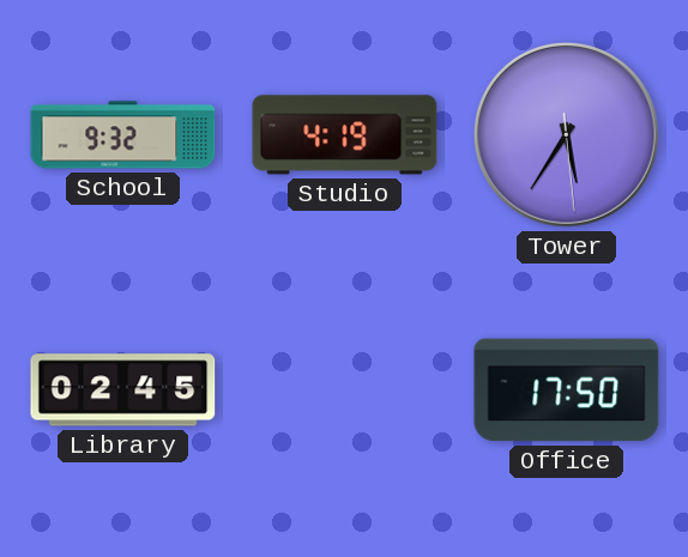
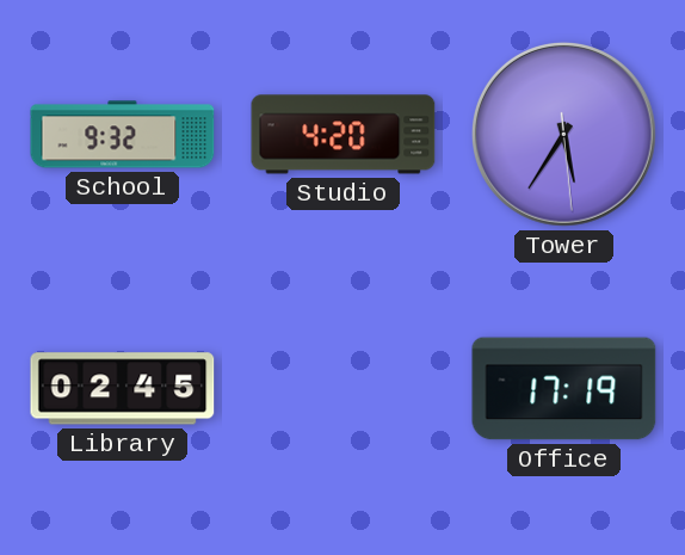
Studio: 4:19 -> 4:20 (344, 135)
Office: 17:50 -> 17:19 (564, 389)
